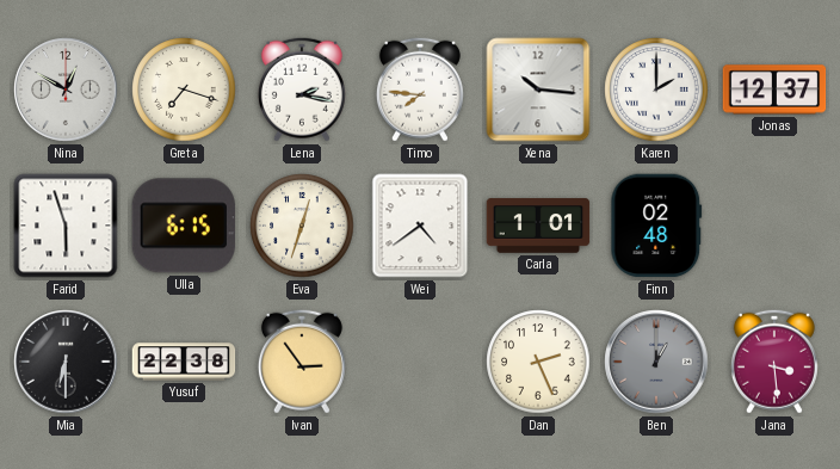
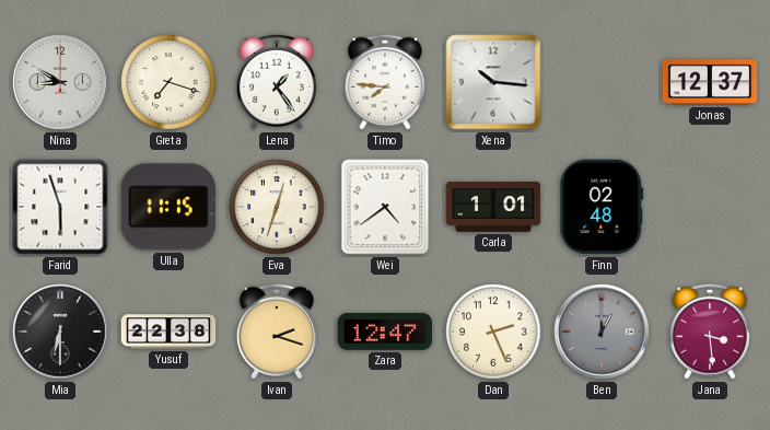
Nina: 12:50 -> 8:50 (60, 82)
Lena: 2:17 -> 1:24 (277, 82)
Karen: 2:00 -> none (656, 90)
Ulla: 6:15 -> 11:15 (168, 207)
Ivan: 2:54 -> 2:18 (277, 332)
Zara: none -> 12:47 (385, 332)
